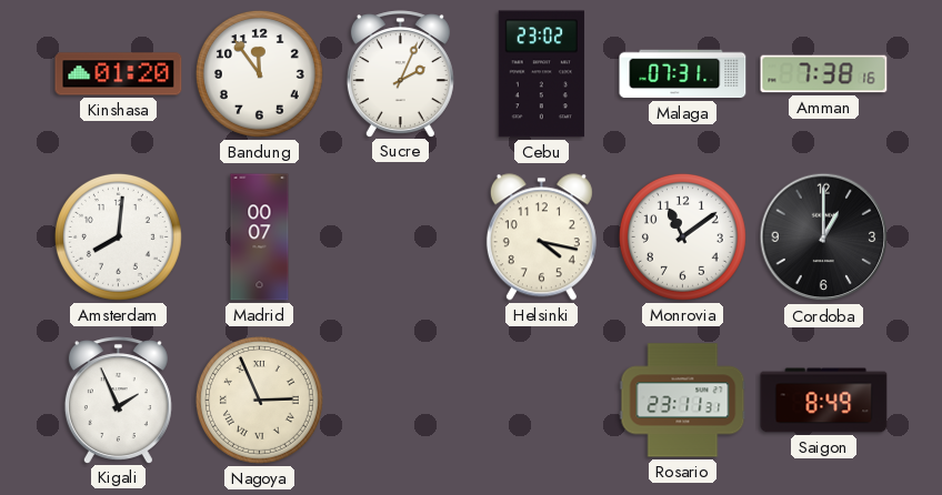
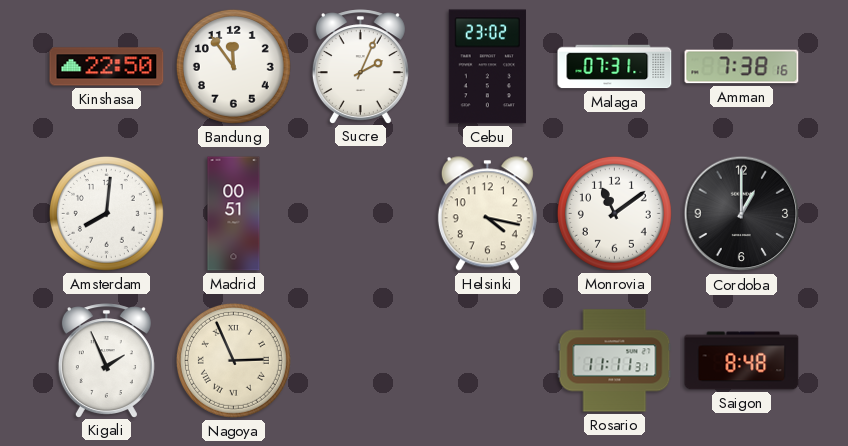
Kinshasa: 01:20 -> 22:50 (107, 67)
Madrid: 00:07 -> 00:51 (234, 214)
Rosario: 23:11 -> 11:11 (615, 361)
Saigon: 8:49 -> 8:48 (742, 361)
